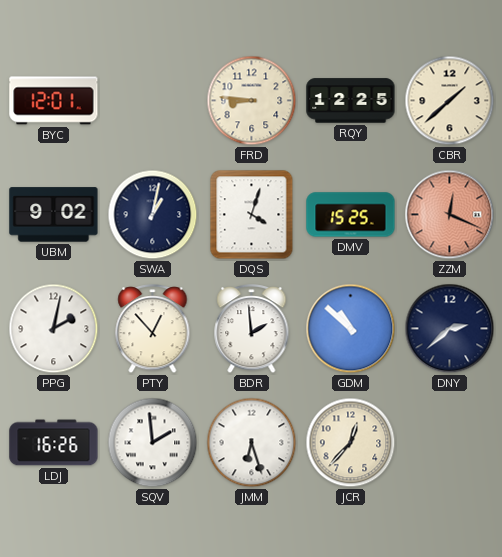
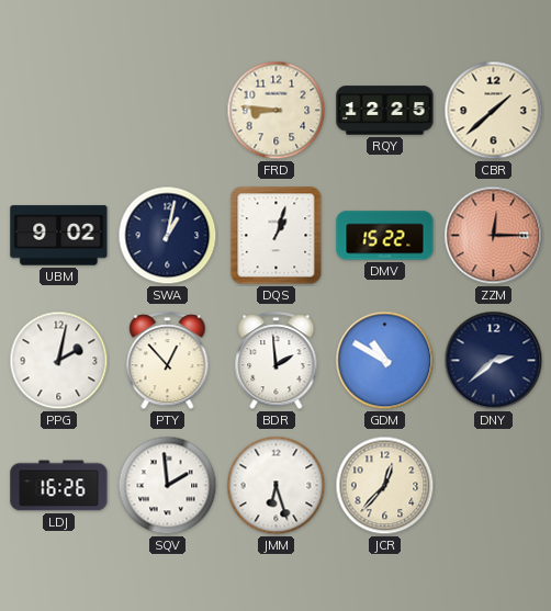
BYC: 12:01 -> none (54, 101)
DQS: 4:03 -> 1:03 (277, 236)
DMV: 15:25 -> 15:22 (385, 236)
ZZM: 12:19 -> 12:15 (494, 236)
GDM: 10:52 -> 10:50 (385, 361)
